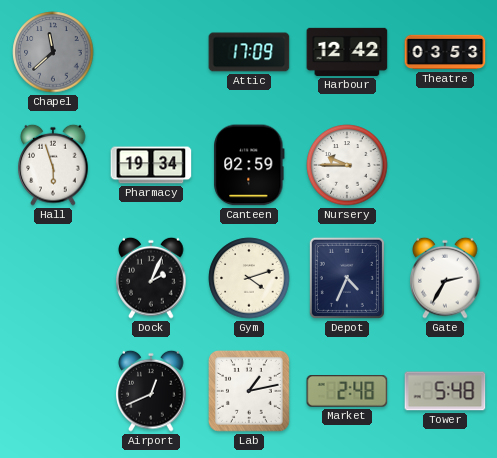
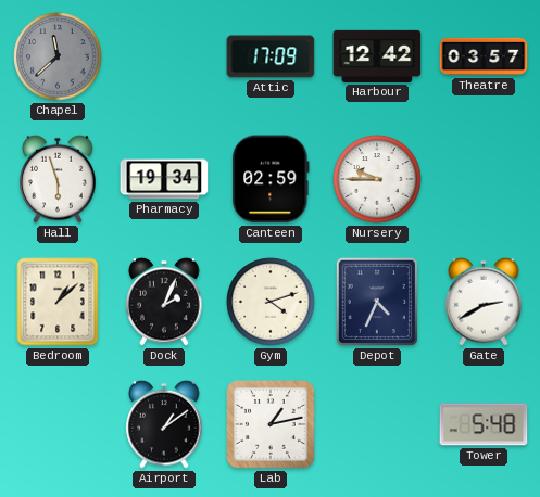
Theatre: 03:53 -> 03:57 (484, 56)
Bedroom: none -> 1:08 (58, 302)
Gate: 2:35 -> 2:40 (484, 302)
Airport: 12:41 -> 1:09 (164, 424)
Market: 2:48 -> none (347, 392)
